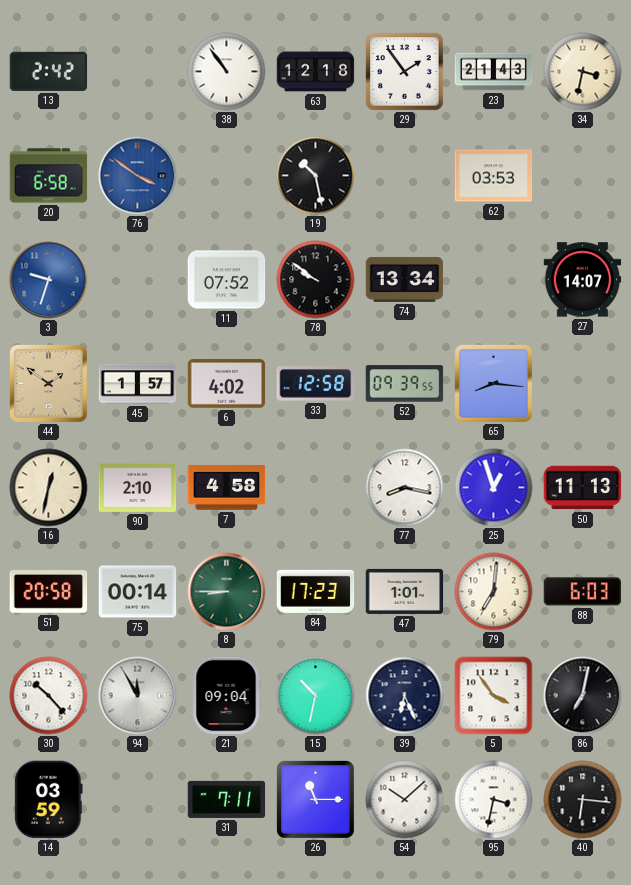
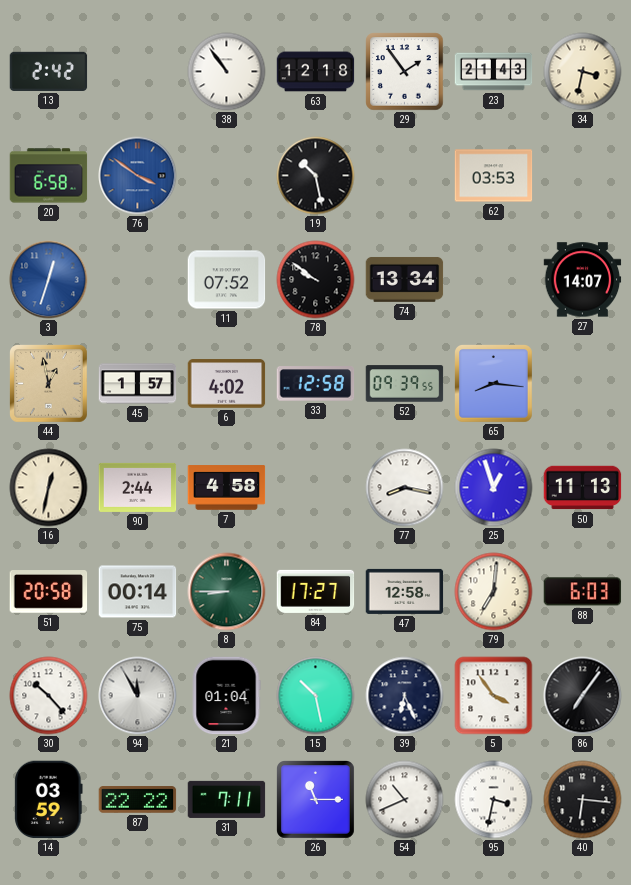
3: 9:33 -> 12:33 (49, 280)
44: 1:51 -> 12:58 (49, 384)
90: 2:10 -> 2:44 (138, 487)
84: 17:23 -> 17:27 (316, 591)
47: 1:01 -> 12:58 (405, 591)
21: 09:04 -> 01:04 (226, 696)
15: 10:32 -> 10:28 (316, 696)
86: 7:02 -> 7:06 (583, 696)
87: none -> 22:22 (138, 800)
54: 10:08 -> 10:41 (405, 800)
